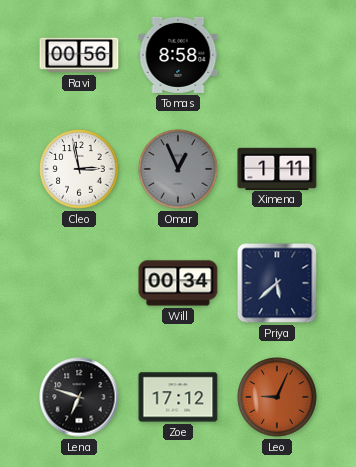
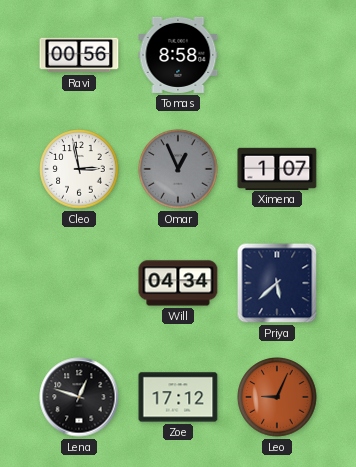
Ximena: 1:11 -> 1:07 (277, 168)
Will: 00:34 -> 04:34 (178, 283)
Lena: 6:48 -> 12:48 (79, 397)
